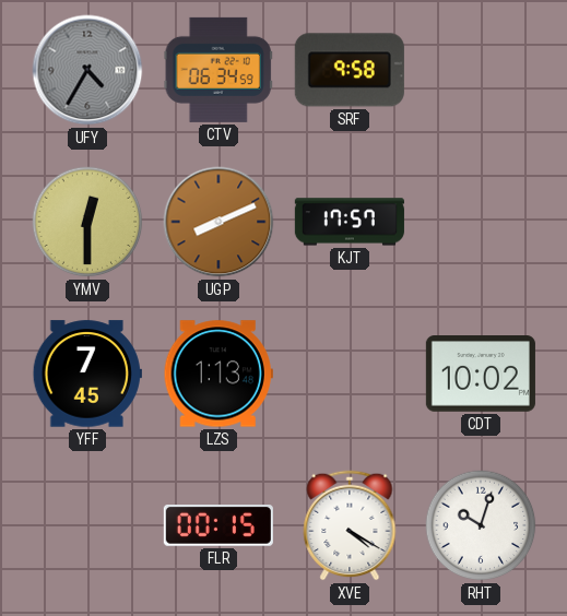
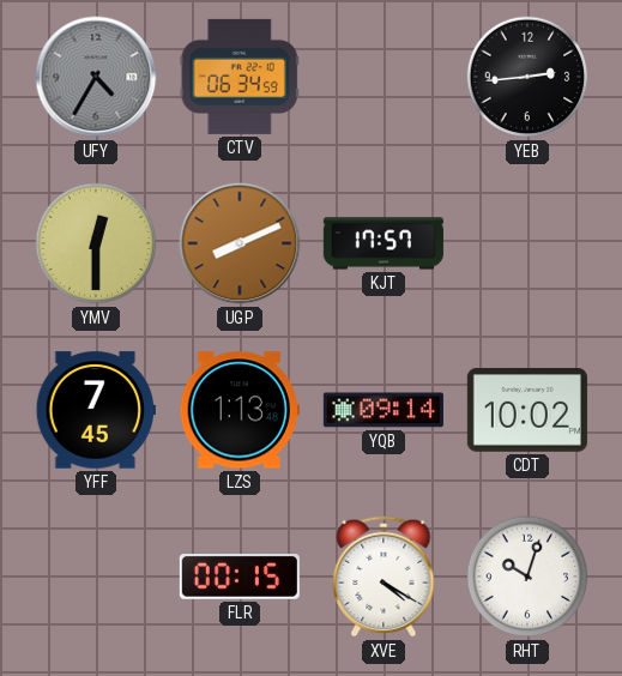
SRF: 9:58 -> none (350, 70)
YEB: none -> 2:44 (527, 77)
YQB: none -> 09:14 (384, 410)
